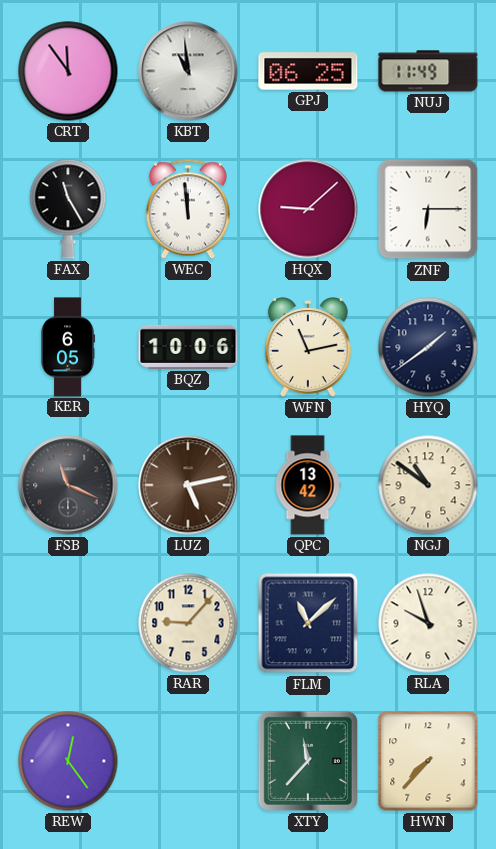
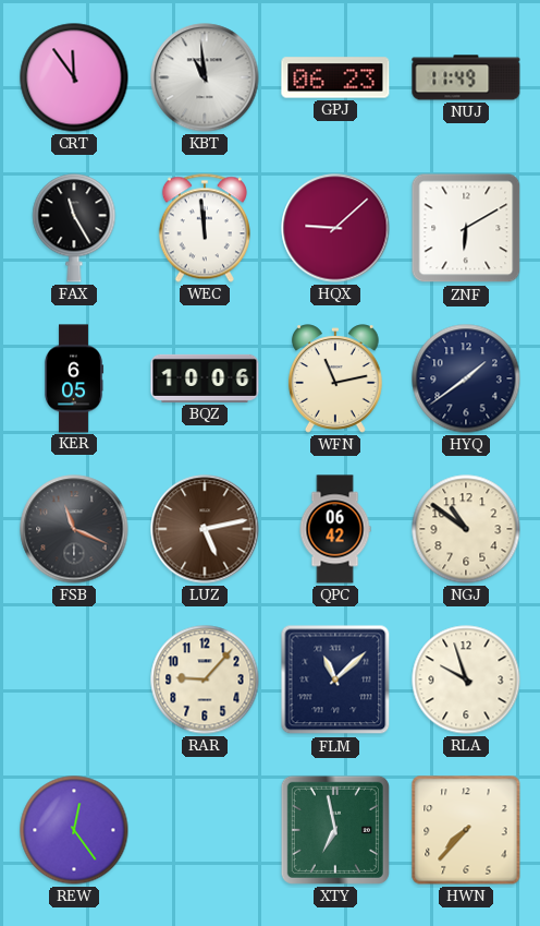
GPJ: 06:25 -> 06:23 (335, 77)
ZNF: 6:15 -> 6:10 (466, 228)
QPC: 13:42 -> 06:42 (335, 529)
XTY: 11:37 -> 6:58 (335, 830)
